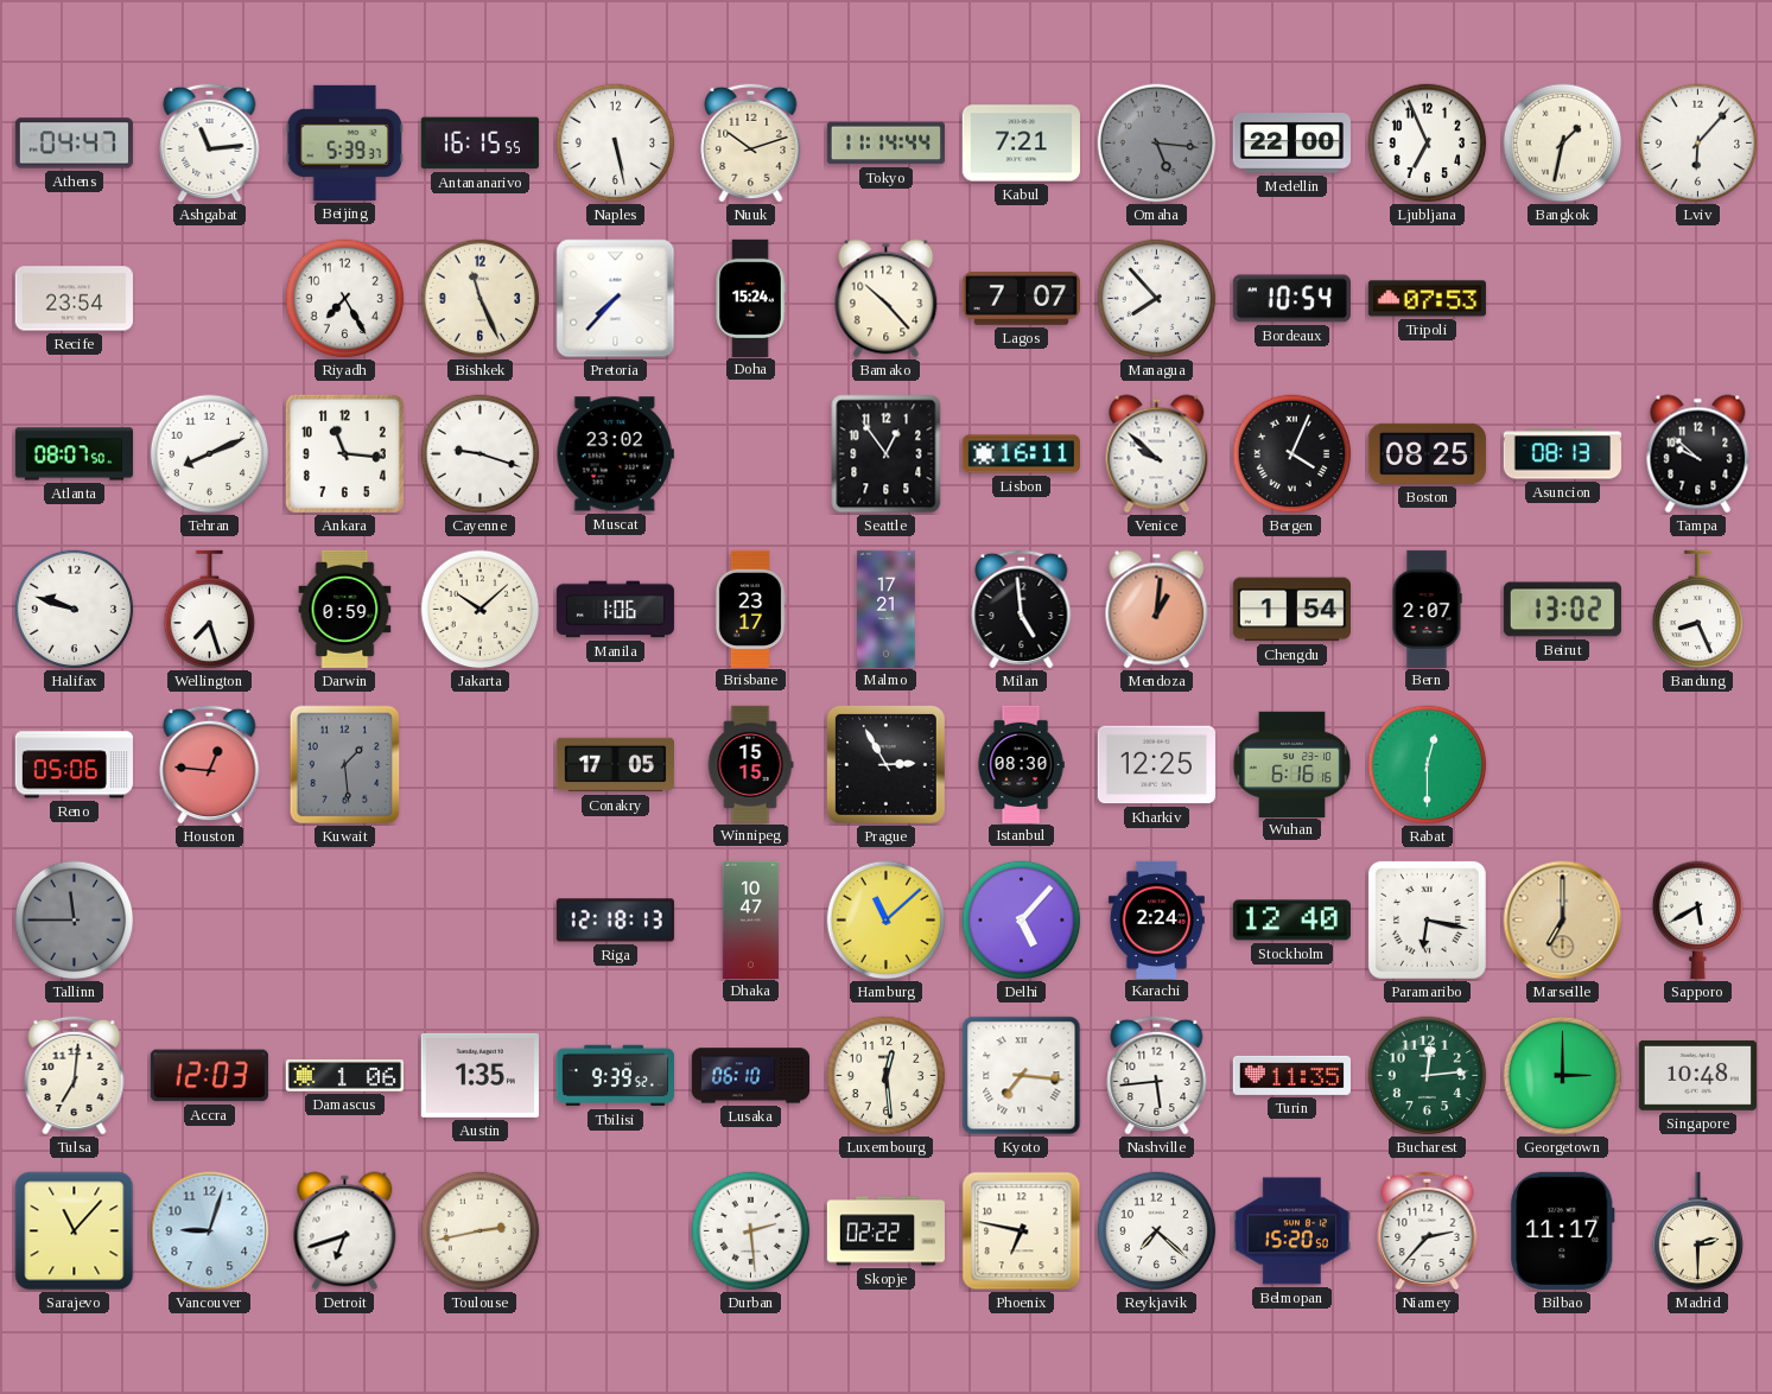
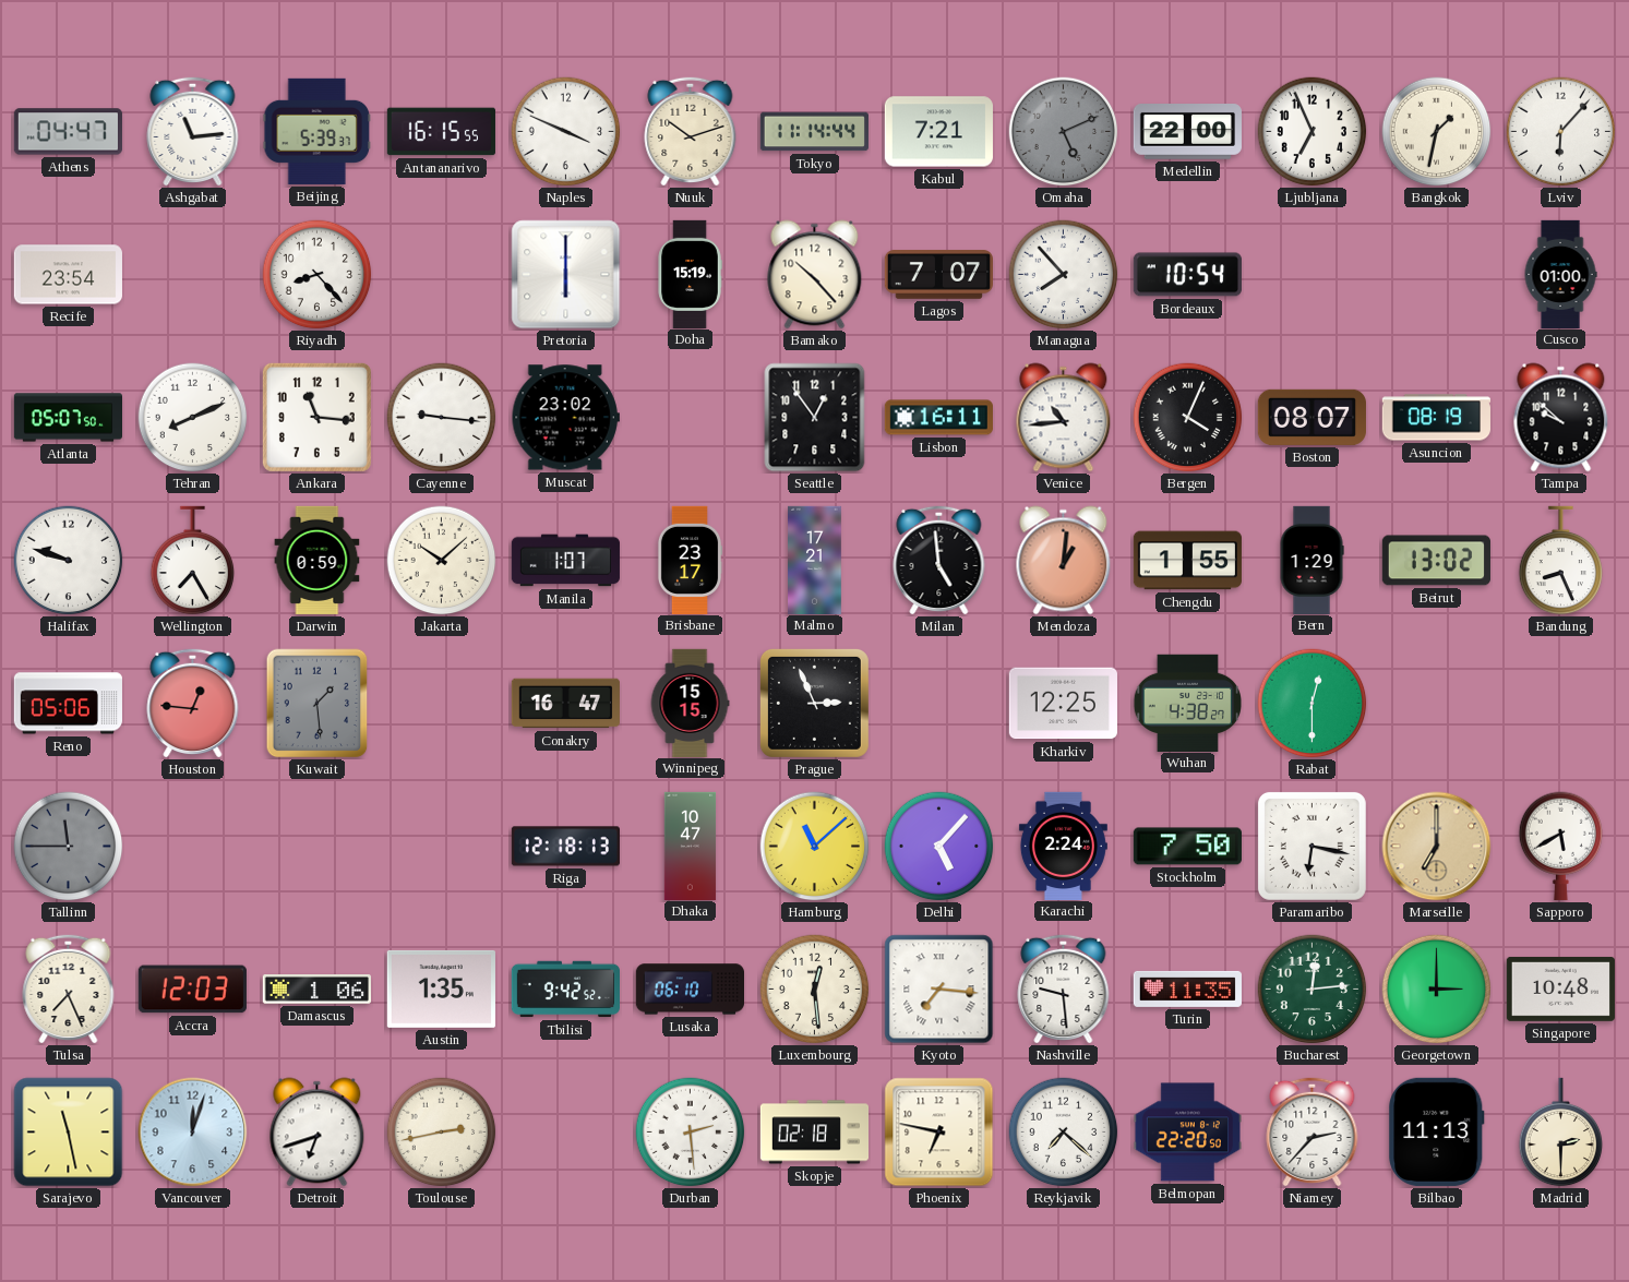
Naples: 5:28 -> 3:49 (566, 132)
Omaha: 5:16 -> 5:11 (1064, 132)
Riyadh: 7:25 -> 8:23 (318, 275)
Bishkek: 11:26 -> none (481, 299)
Pretoria: 7:37 -> 6:00 (566, 275)
Doha: 15:24 -> 15:19 (690, 274)
Tripoli: 07:53 -> none (1427, 299)
Cusco: none -> 01:00 (1560, 274)
Atlanta: 08:07 -> 05:07 (68, 418)
Cayenne: 9:18 -> 9:16 (442, 418)
Venice: 9:52 -> 10:44 (1064, 418)
Boston: 08:25 -> 08:07 (1311, 417)
Asuncion: 08:13 -> 08:19 (1436, 418)
Wellington: 7:27 -> 7:25 (193, 561)
Manila: 1:06 -> 1:07 (565, 561)
Chengdu: 1:54 -> 1:55 (1187, 561)
Bern: 2:07 -> 1:29 (1311, 560)
Conakry: 17:05 -> 16:47 (565, 704)
Prague: 2:55 -> 2:56 (814, 703)
Istanbul: 08:30 -> none (1021, 764)
Wuhan: 6:16 -> 4:38 (1188, 703)
Stockholm: 12:40 -> 7:50 (1187, 847)
Tulsa: 7:01 -> 7:26 (69, 989)
Tbilisi: 9:39 -> 9:42 (565, 990)
Nashville: 5:44 -> 9:29 (1064, 989)
Sarajevo: 11:07 -> 11:28 (69, 1133)
Vancouver: 9:03 -> 12:03 (193, 1133)
Skopje: 02:22 -> 02:18 (814, 1133)
Belmopan: 15:20 -> 22:20 (1187, 1133)
Bilbao: 11:17 -> 11:13 (1437, 1131)
